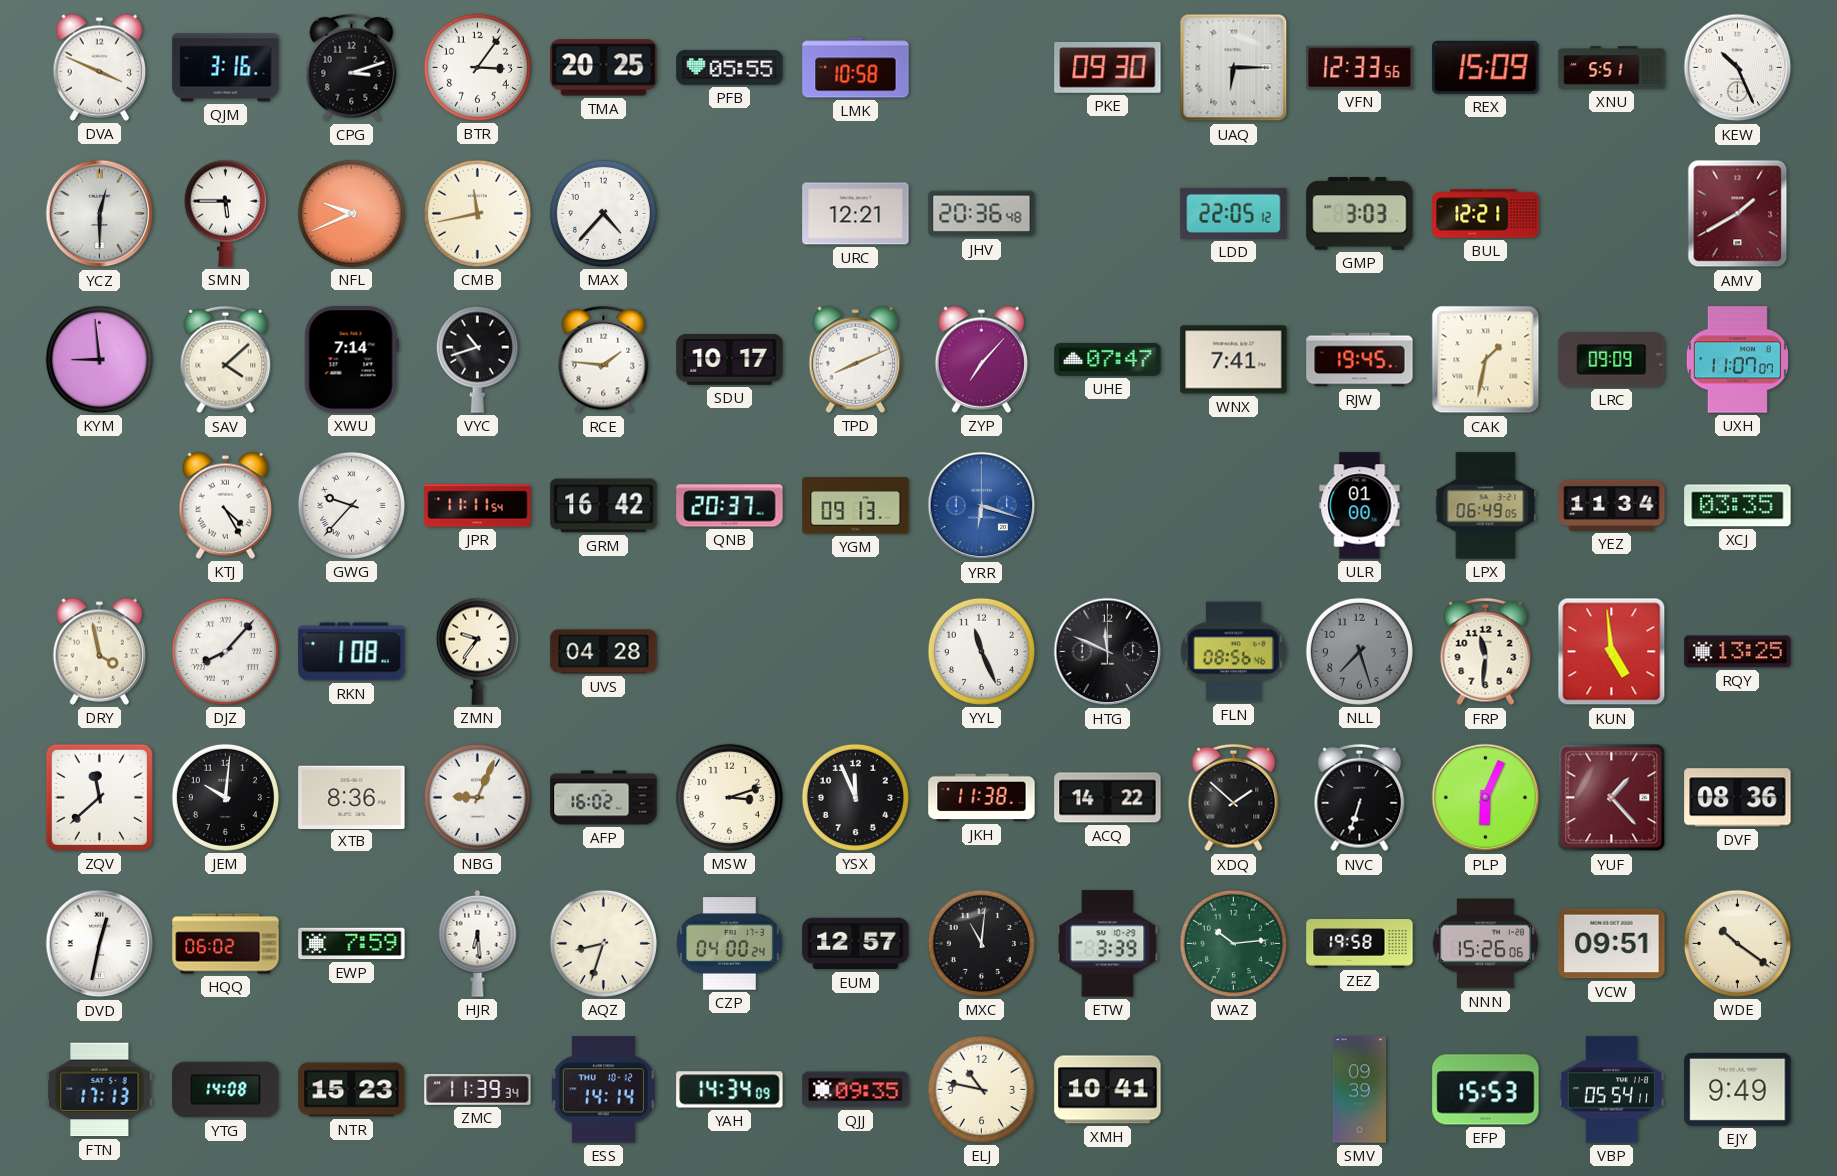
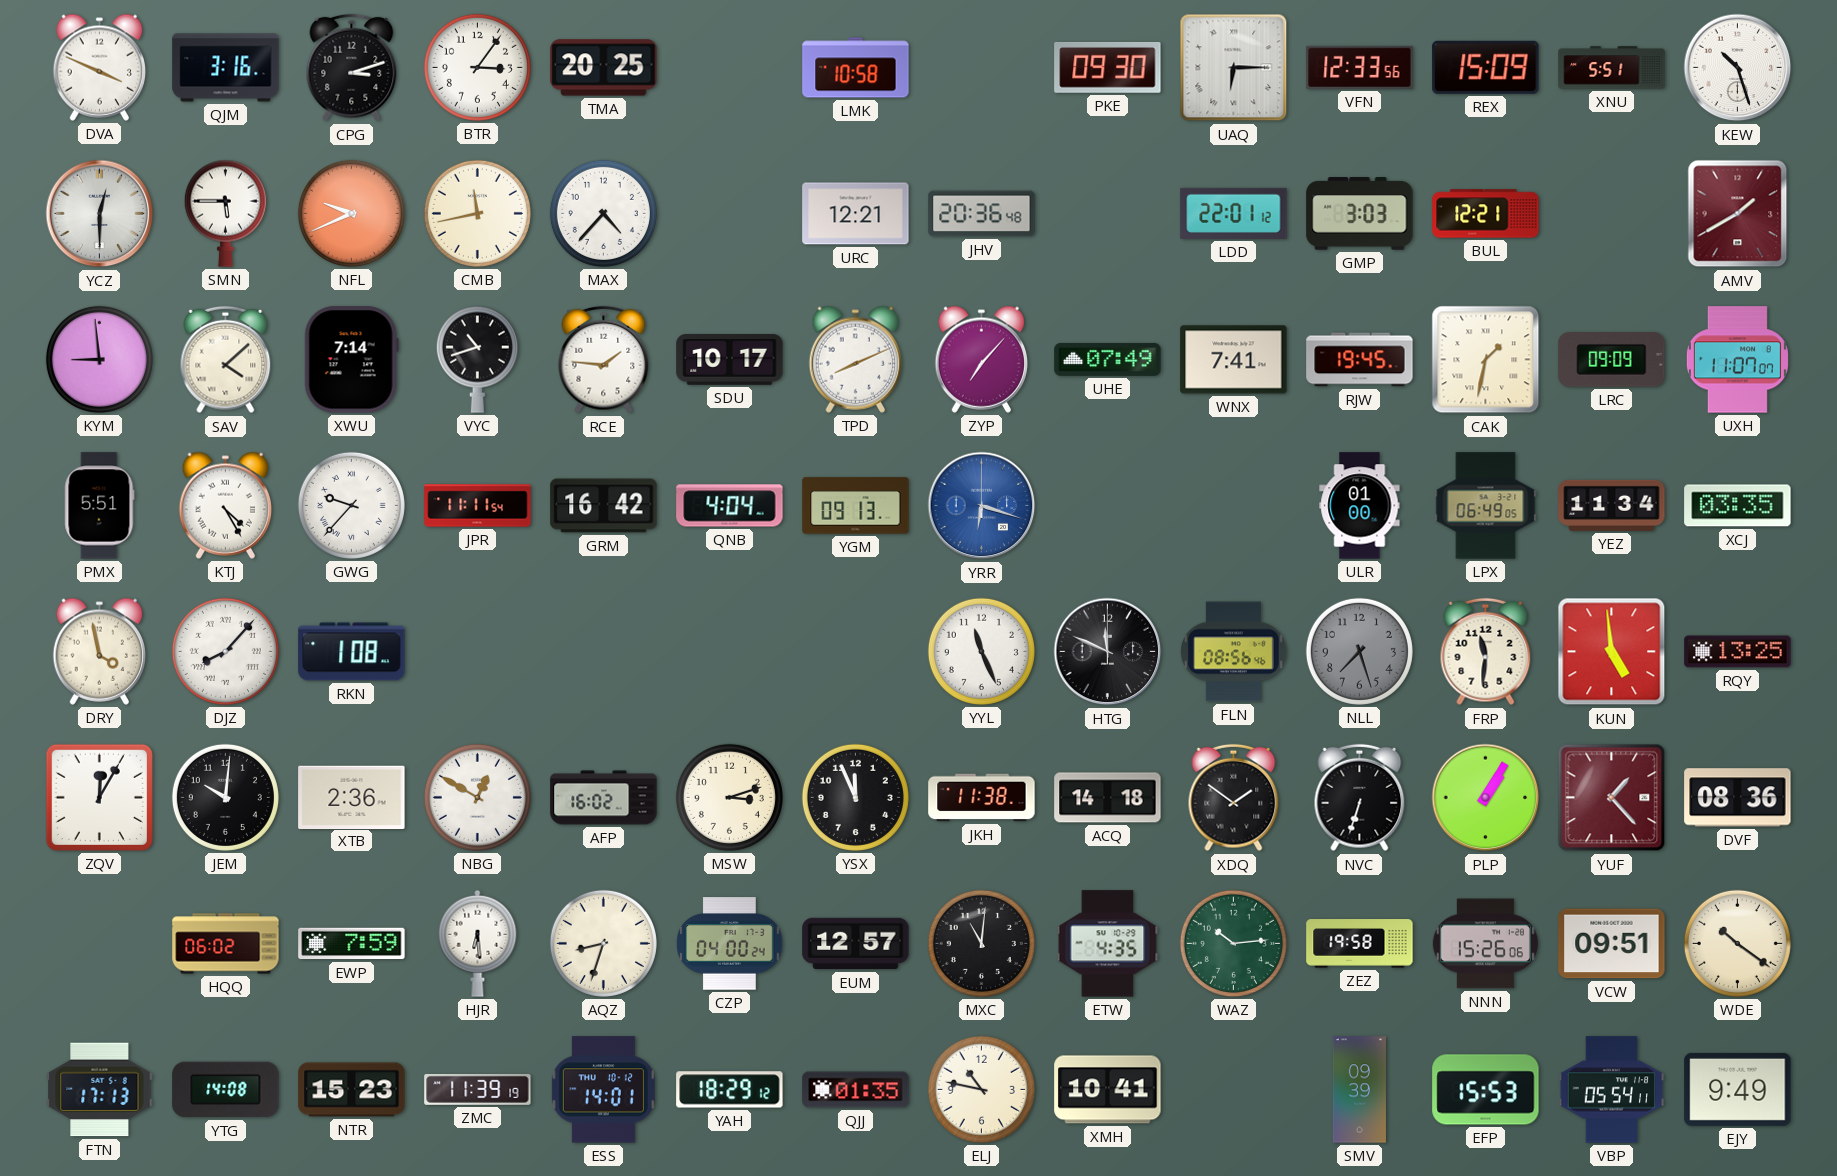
PFB: 05:55 -> none (730, 67)
KEW: 10:26 -> 10:27 (1738, 68)
LDD: 22:05 -> 22:01 (1234, 213)
UHE: 07:47 -> 07:49 (1108, 359)
PMX: none -> 5:51 (100, 506)
QNB: 20:37 -> 4:04 (730, 506)
ZMN: 9:36 -> none (477, 651)
UVS: 04:28 -> none (604, 652)
ZQV: 11:38 -> 12:05 (99, 797)
XTB: 8:36 -> 2:36 (352, 797)
NBG: 9:04 -> 12:50 (477, 797)
ACQ: 14:22 -> 14:18 (1108, 798)
XDQ: 1:52 -> 1:51 (1234, 798)
PLP: 6:04 -> 1:05 (1486, 798)
DVD: 12:32 -> none (100, 944)
ETW: 3:39 -> 4:35 (1108, 944)
ZMC: 11:39:34 -> 11:39:19 (478, 1089)
ESS: 14:14 -> 14:01 (603, 1090)
YAH: 14:34 -> 18:29 (730, 1090)
QJJ: 09:35 -> 01:35 (856, 1090)
